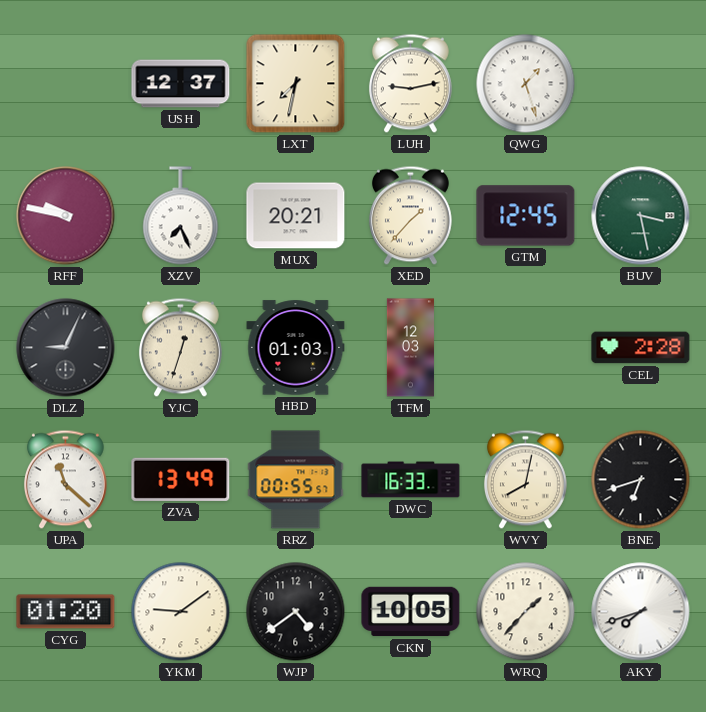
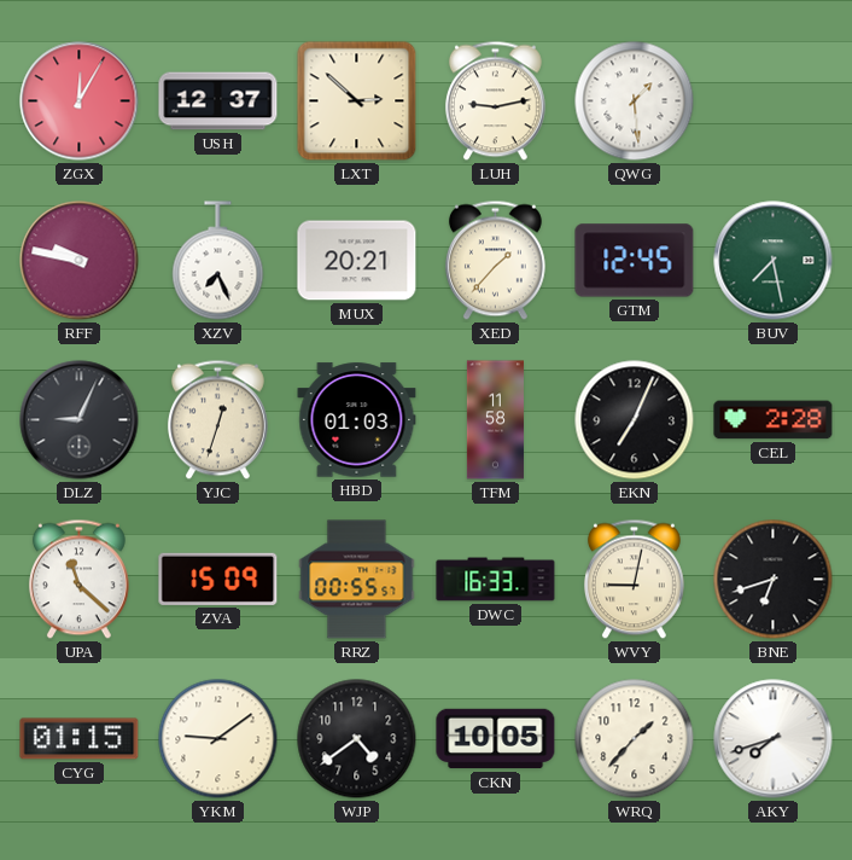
ZGX: none -> 12:05 (80, 101)
LXT: 7:32 -> 2:52 (357, 101)
QWG: 1:27 -> 1:29 (635, 101)
BUV: 3:28 -> 7:28 (774, 261)
TFM: 12:03 -> 11:58 (495, 420)
EKN: none -> 7:04 (635, 420)
ZVA: 13:49 -> 15:09 (218, 579)
WVY: 8:02 -> 9:02 (634, 580)
CYG: 01:20 -> 01:15 (80, 739)
